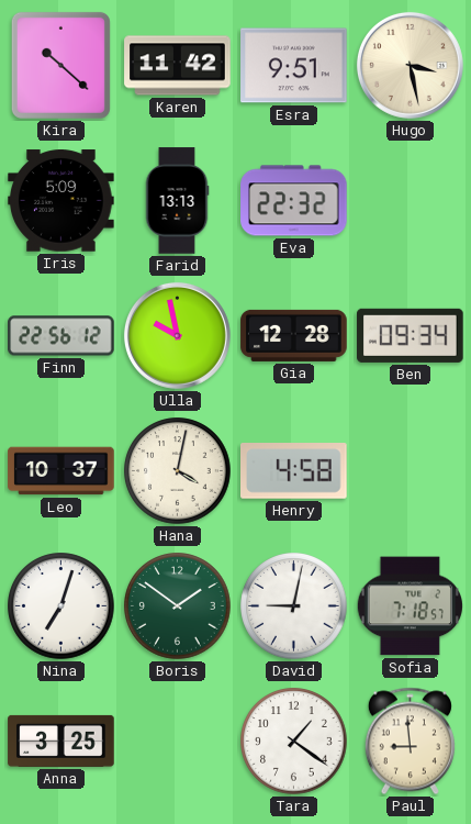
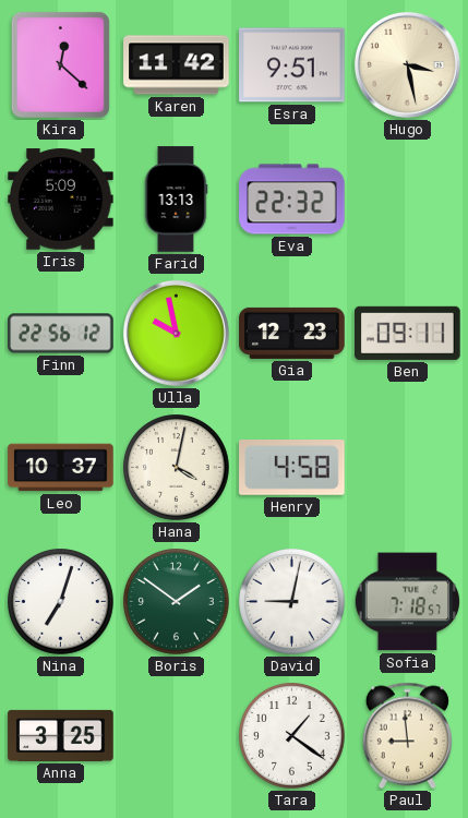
Kira: 10:22 -> 12:22 (60, 64)
Gia: 12:28 -> 12:23 (292, 333)
Ben: 09:34 -> 09:11 (408, 333)
